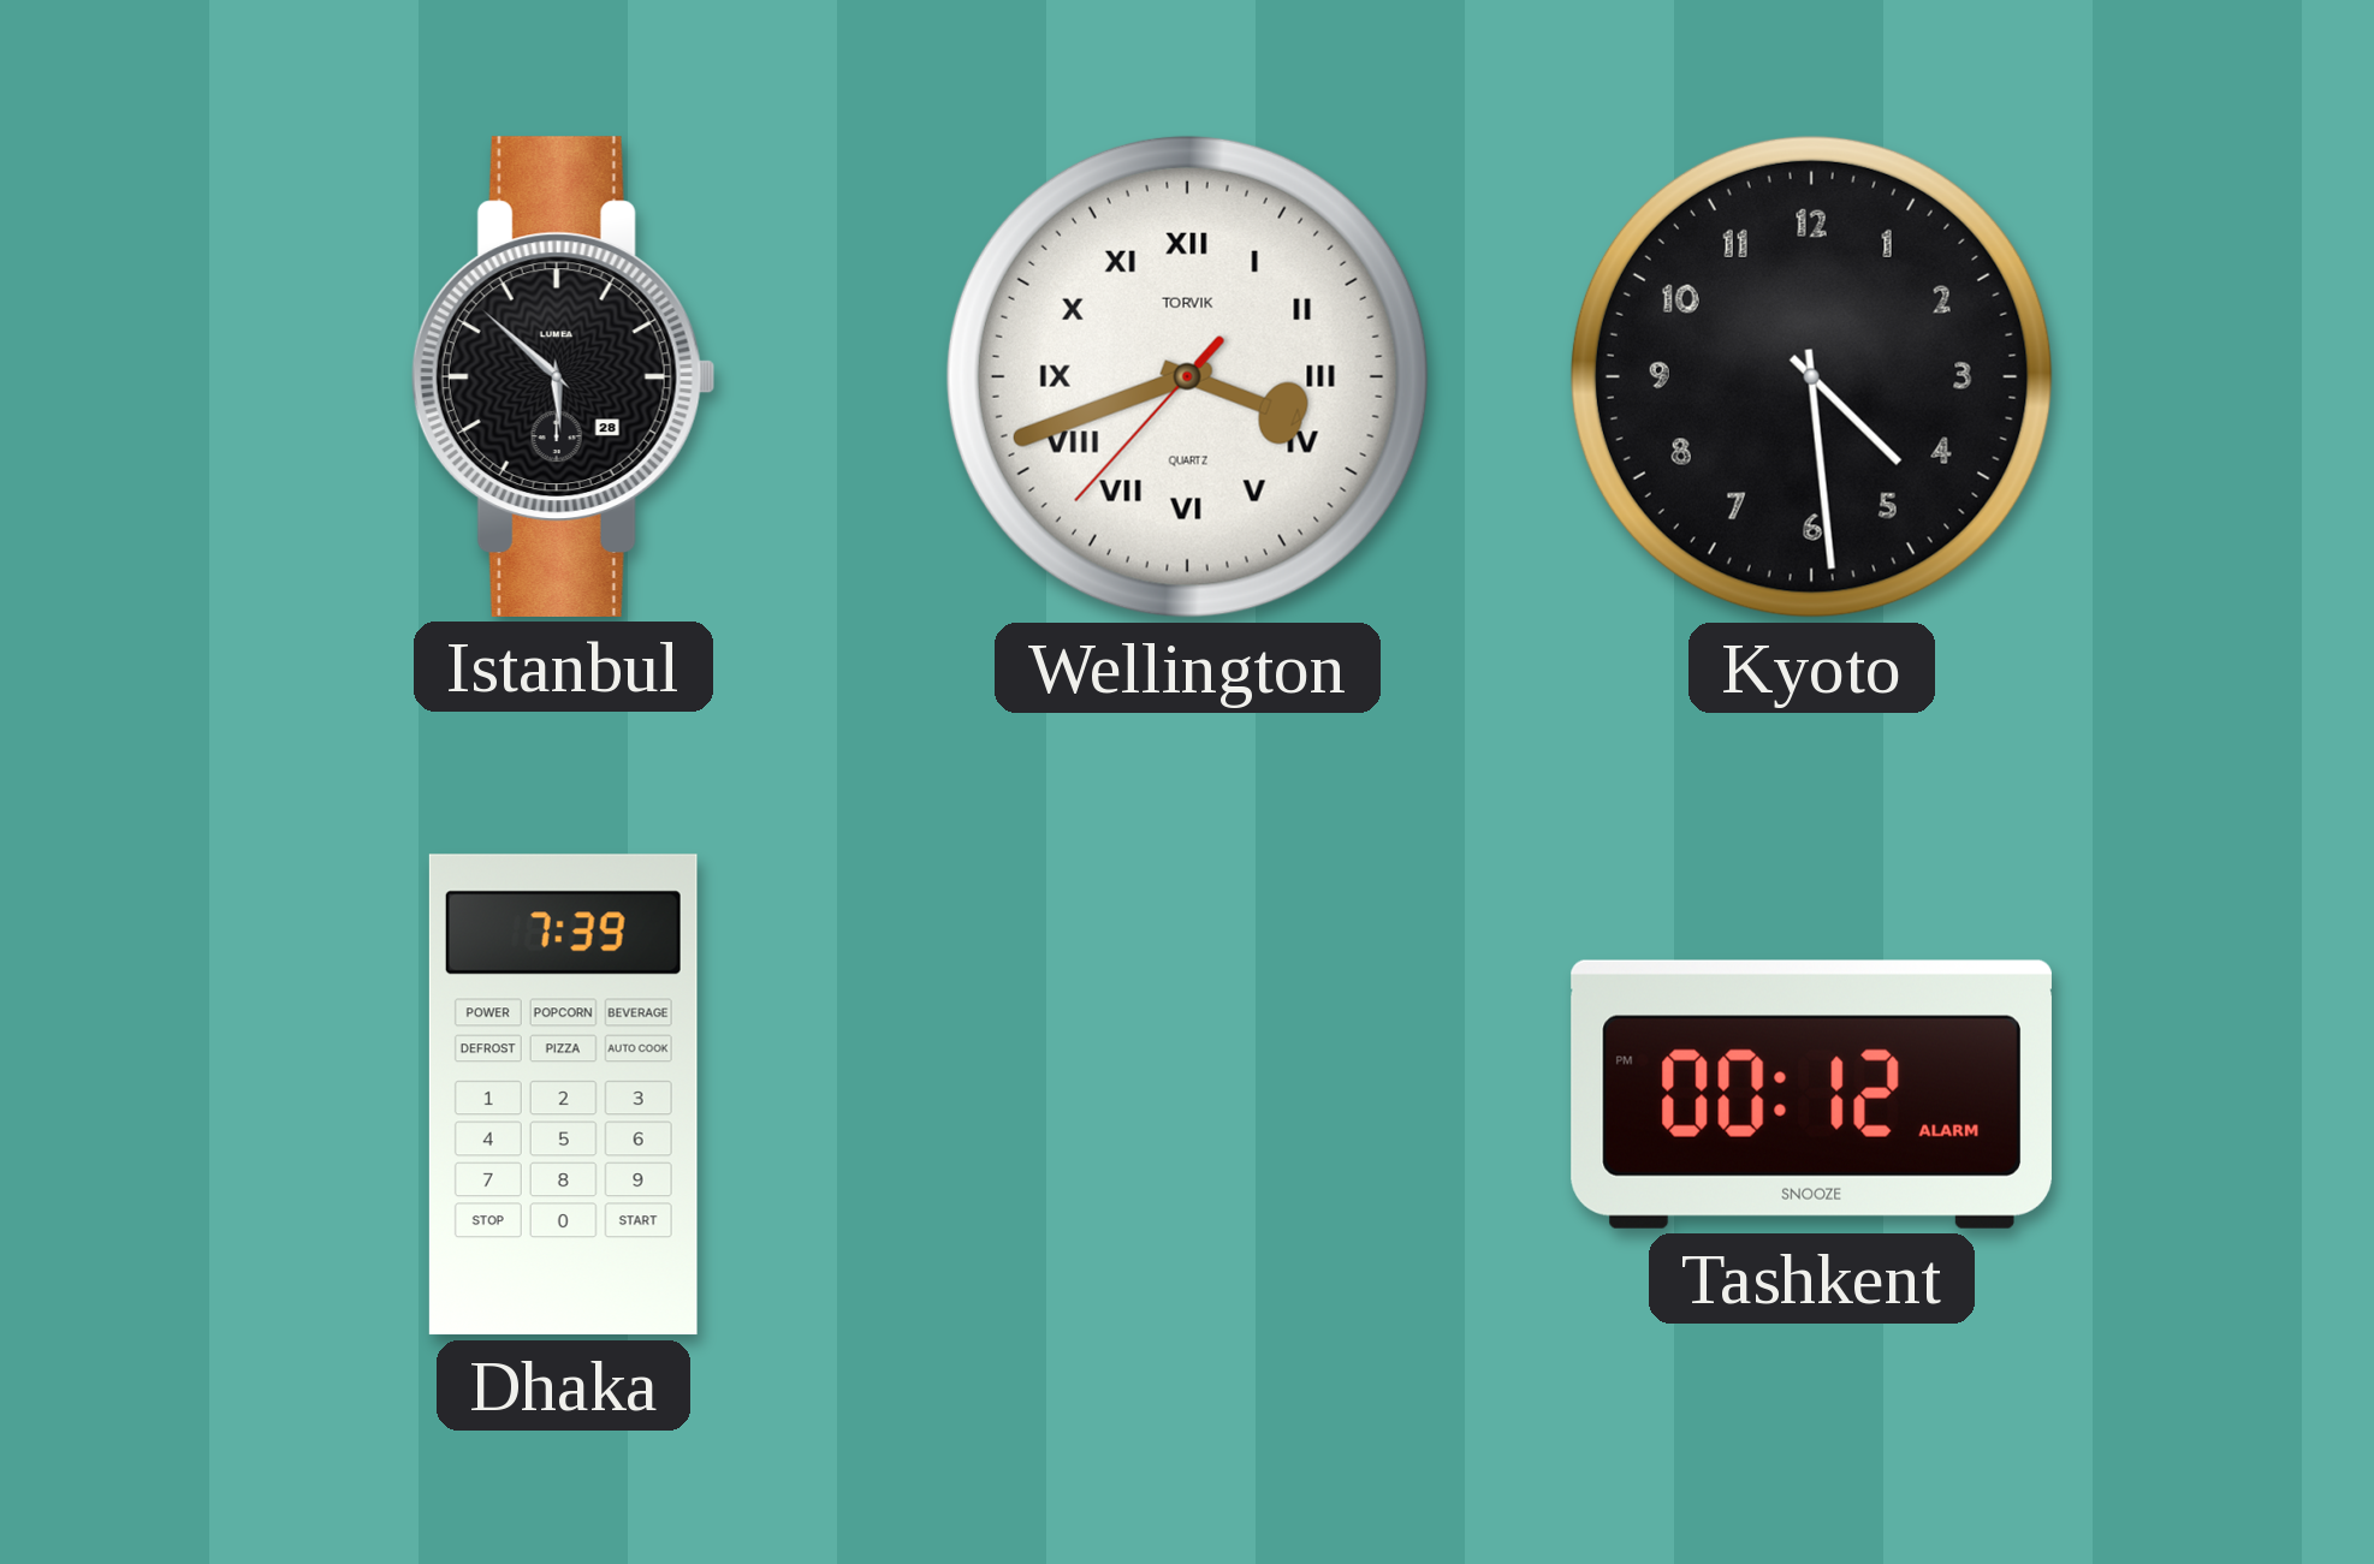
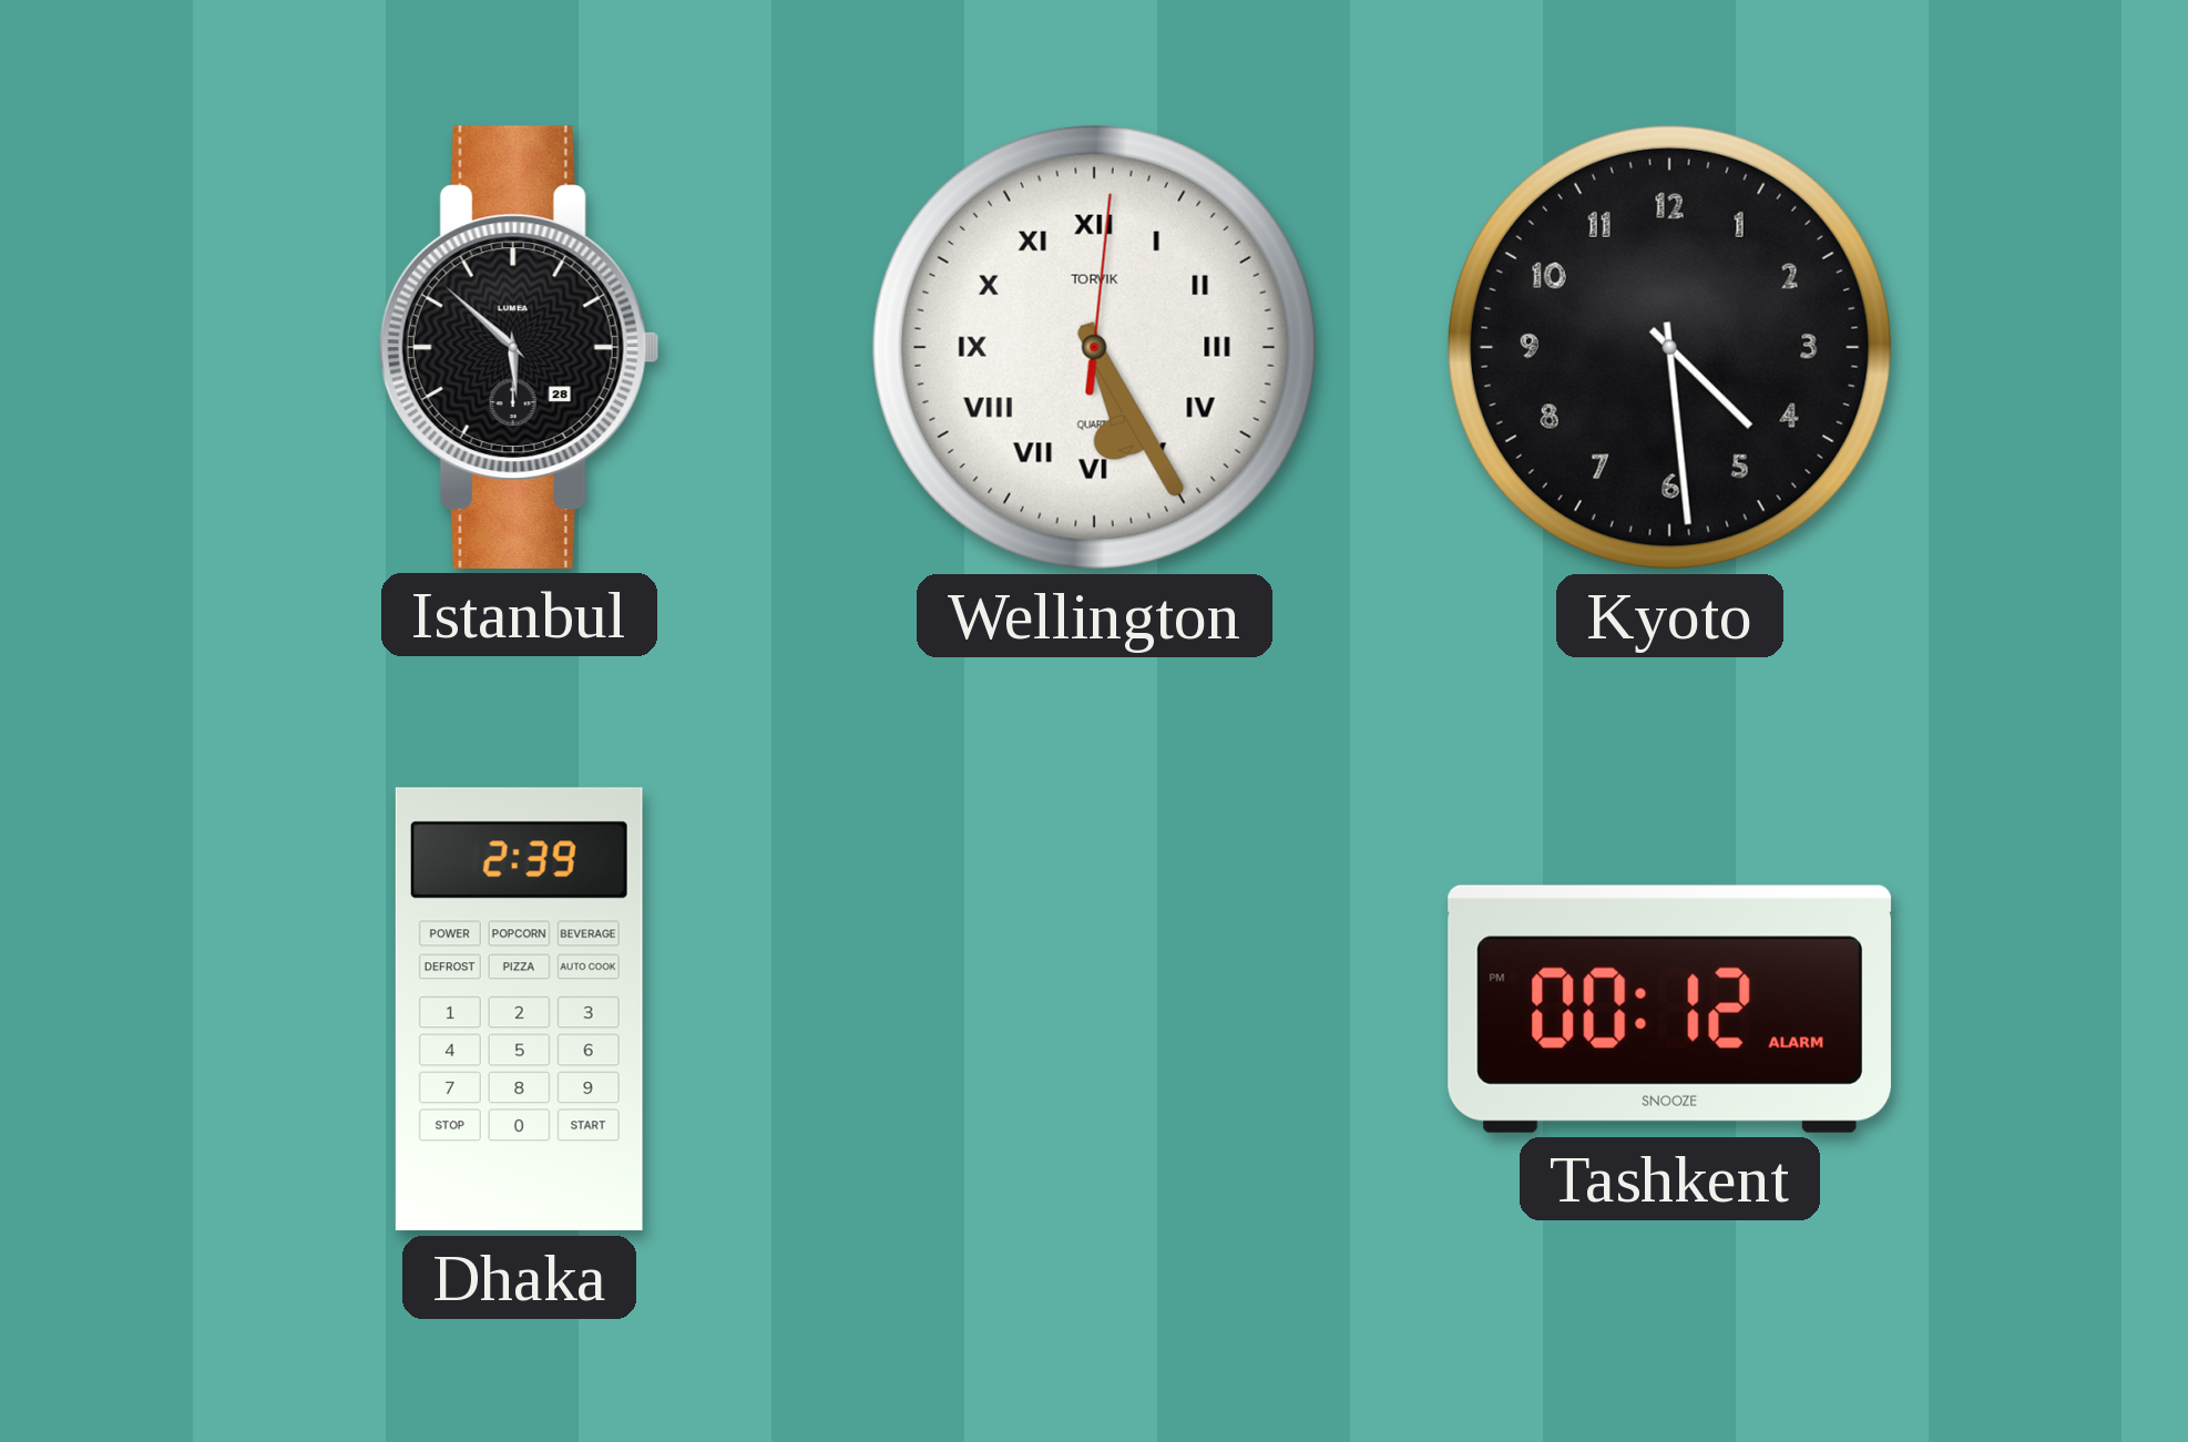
Wellington: 3:41 -> 5:25 (1094, 347)
Dhaka: 7:39 -> 2:39 (519, 1010)
